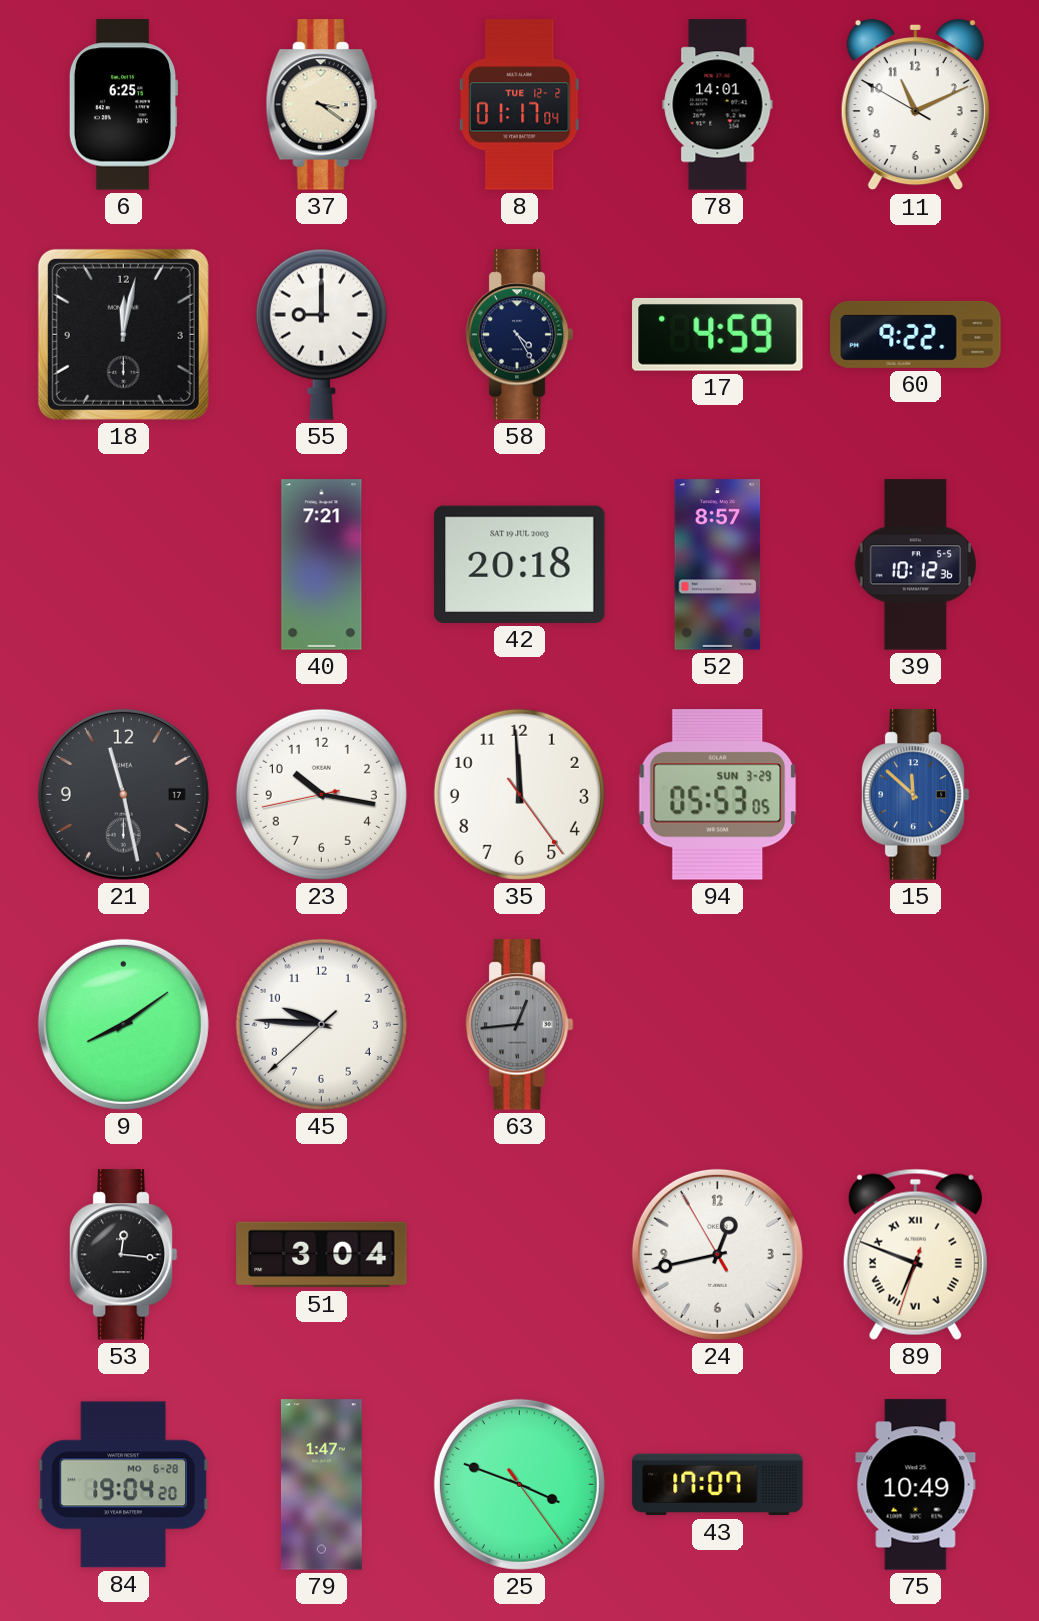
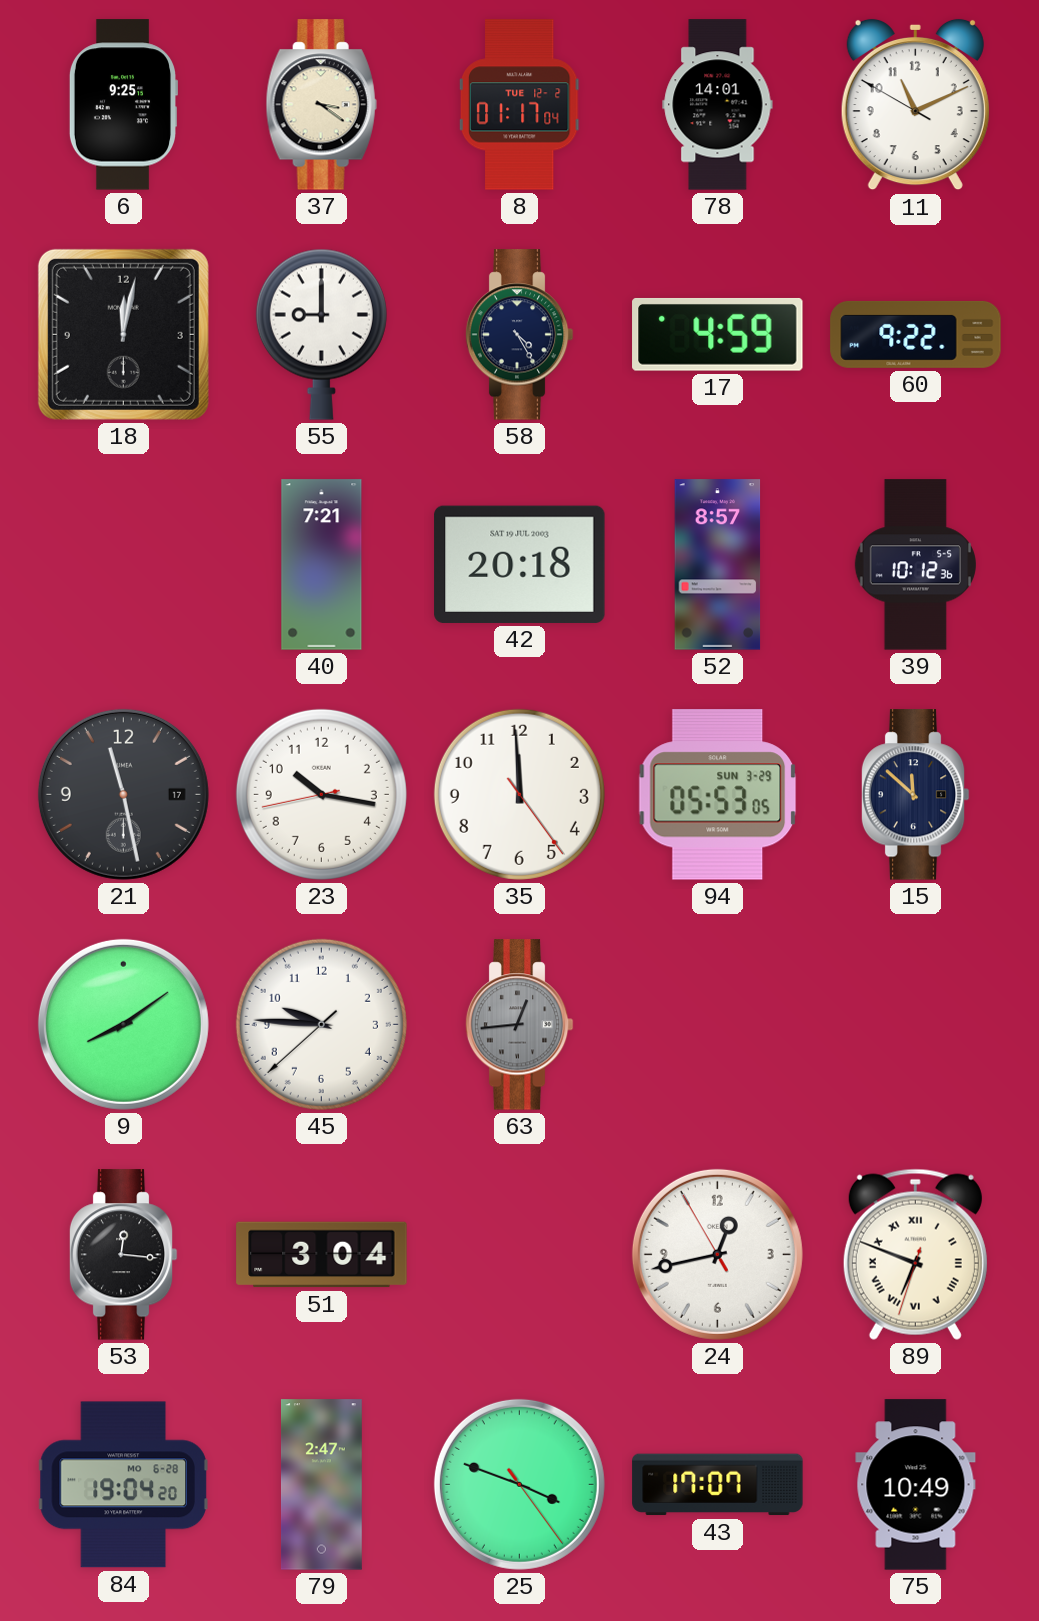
6: 6:25 -> 9:25 (123, 105)
15 dial: blue -> navy (915, 795)
79: 1:47 -> 2:47 (321, 1485)
